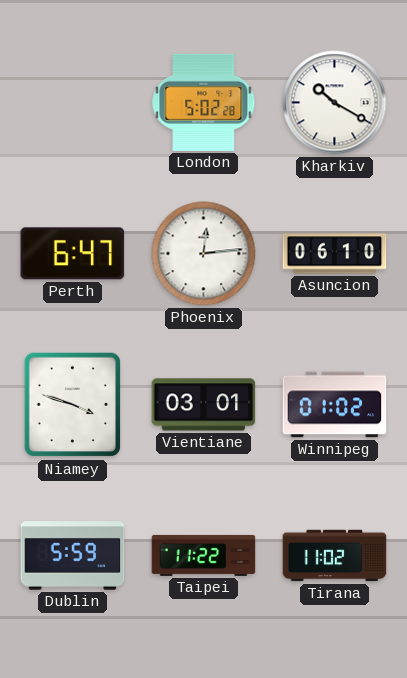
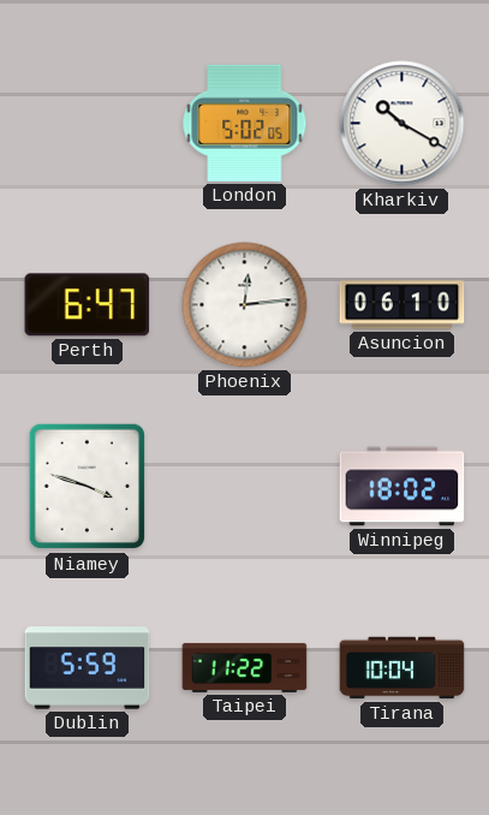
London: 5:02:28 -> 5:02:05 (245, 123)
Vientiane: 03:01 -> none (204, 405)
Winnipeg: 01:02 -> 18:02 (402, 487)
Tirana: 11:02 -> 10:04 (402, 668)
